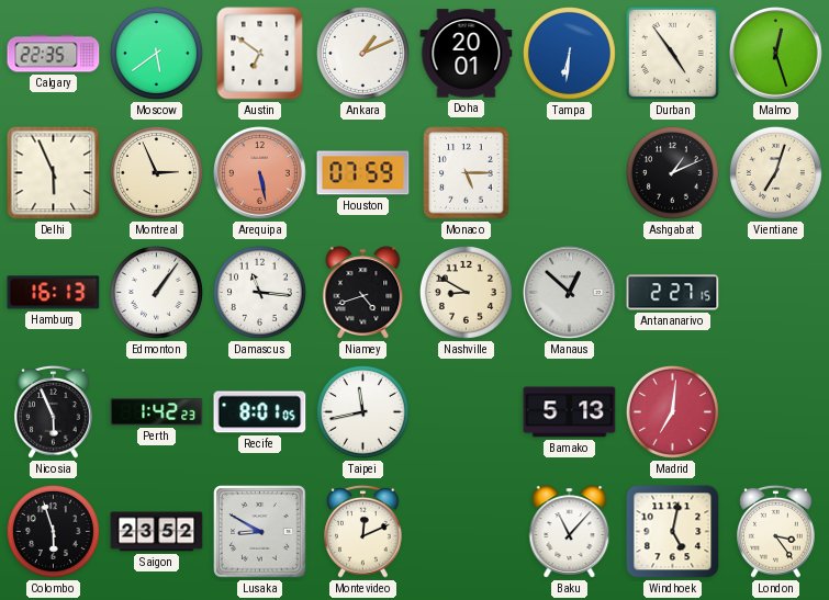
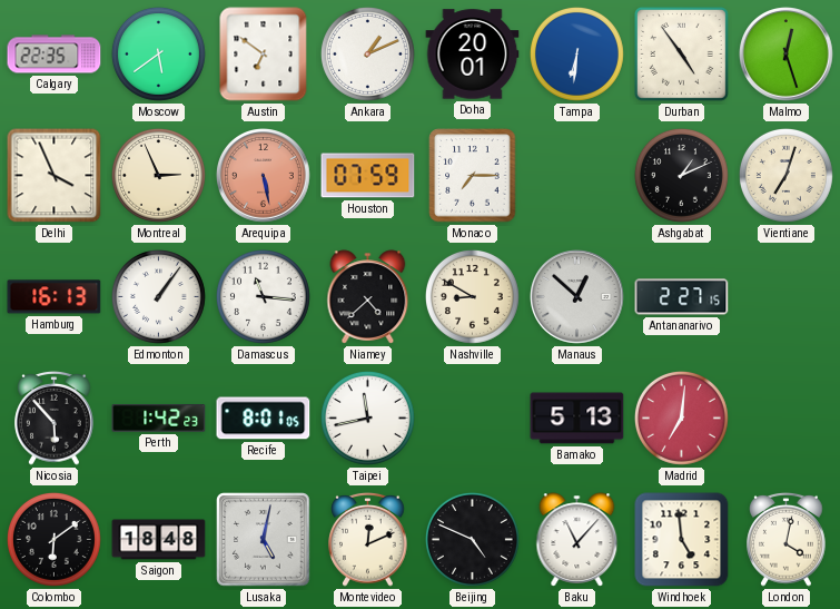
Delhi: 5:56 -> 3:56 (55, 176)
Monaco: 5:15 -> 7:15 (473, 176)
Niamey: 4:42 -> 4:38 (368, 297)
Nicosia: 5:56 -> 5:53 (55, 418)
Colombo: 5:57 -> 6:09 (53, 539)
Saigon: 23:52 -> 18:48 (159, 540)
Lusaka: 8:50 -> 5:02 (264, 540)
Beijing: none -> 4:49 (472, 539)
Windhoek: 5:02 -> 4:59 (682, 540)
London: 3:24 -> 4:02 (787, 539)
